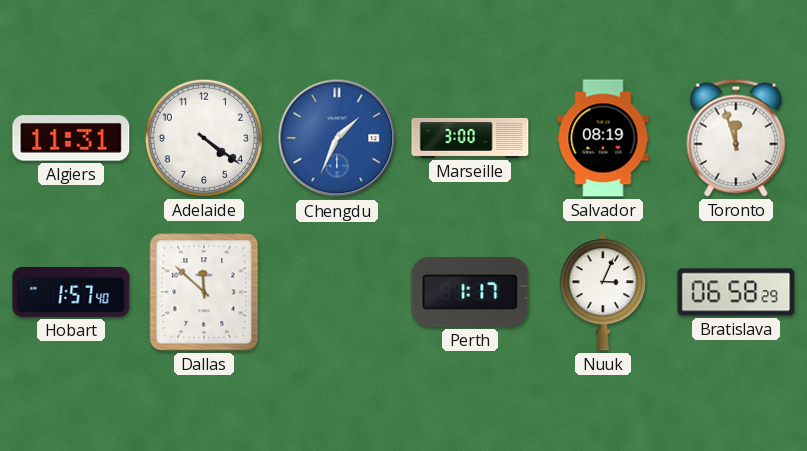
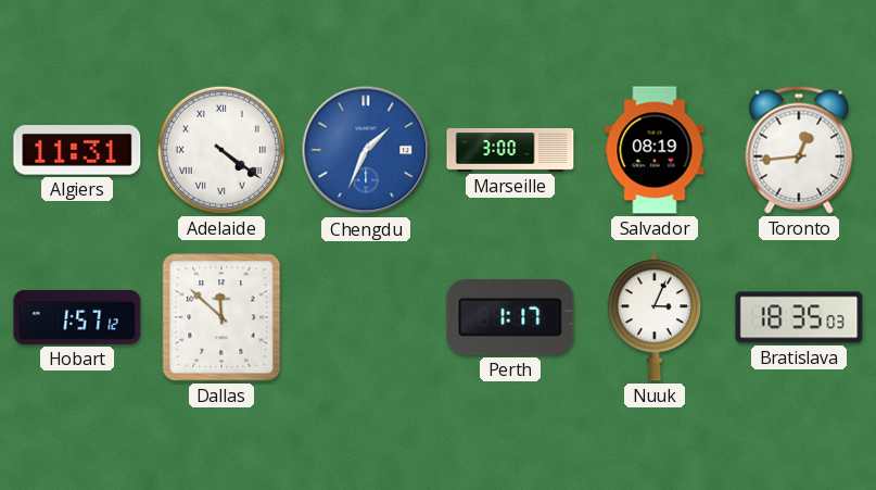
Adelaide numerals: Arabic -> Roman (221, 150)
Toronto: 11:57 -> 12:44 (799, 150)
Hobart: 1:57:40 -> 1:57:12 (77, 317)
Bratislava: 06:58 -> 18:35 (799, 317)
